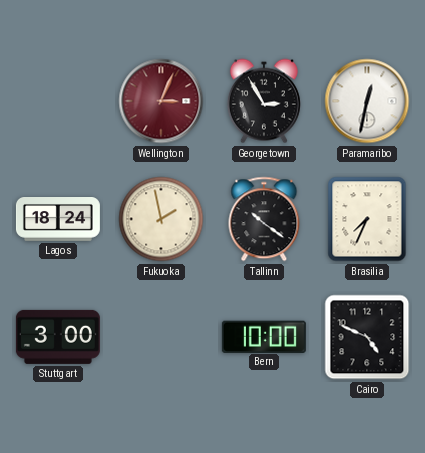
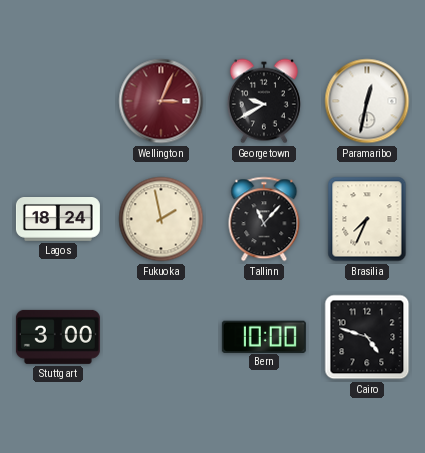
Georgetown: 2:55 -> 9:40 (264, 101)
Tallinn: 10:21 -> 11:07 (264, 219)
Cairo: 4:49 -> 4:48 (367, 337)
